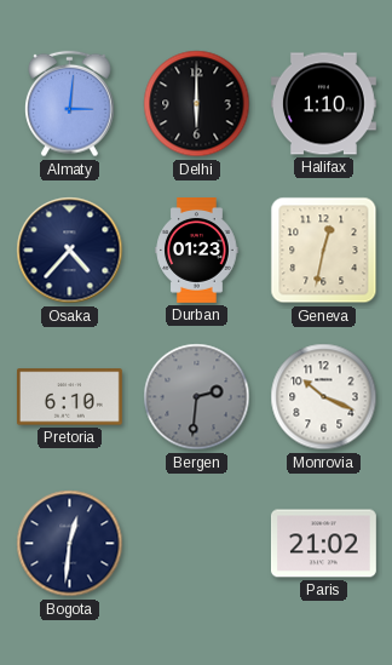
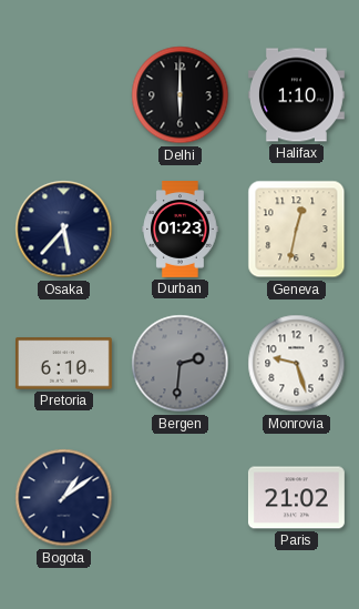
Almaty: 3:01 -> none (70, 104)
Osaka: 4:37 -> 5:37 (64, 230)
Monrovia: 10:19 -> 9:27 (297, 364)
Bogota: 12:31 -> 1:09 (64, 498)
